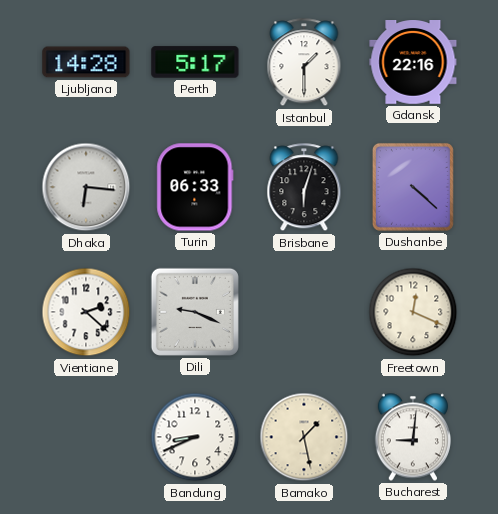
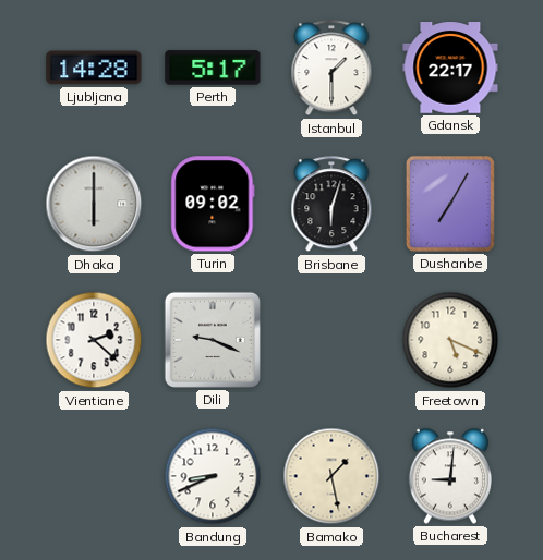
Gdansk: 22:16 -> 22:17 (450, 69)
Dhaka: 6:16 -> 6:00 (94, 204)
Turin: 06:33 -> 09:02 (213, 204)
Dushanbe: 4:22 -> 7:05 (450, 204)
Freetown: 12:19 -> 5:19 (450, 340)
